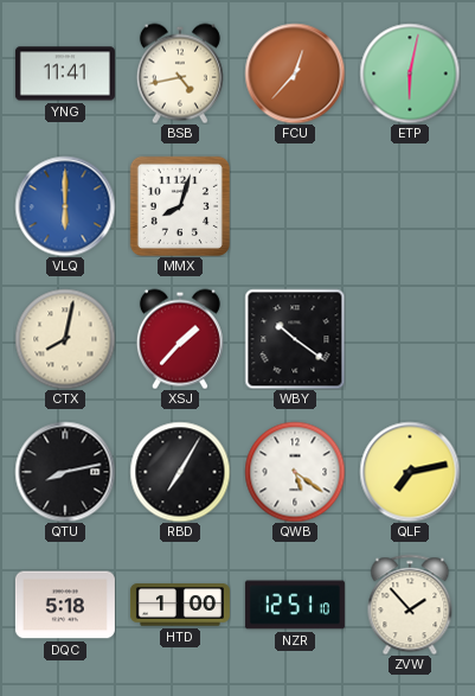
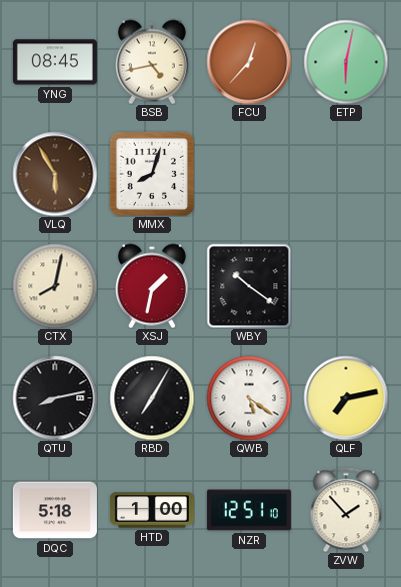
YNG: 11:41 -> 08:45 (55, 62)
VLQ: 6:00 -> 5:55 (55, 174)
VLQ dial: blue -> brown (55, 174)
XSJ: 1:37 -> 1:32 (152, 286)
